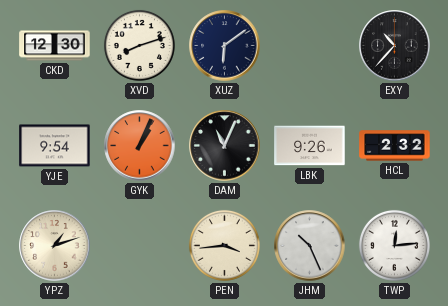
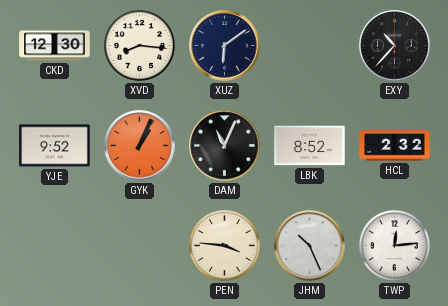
XVD: 8:12 -> 8:16 (139, 45)
YJE: 9:54 -> 9:52 (55, 146)
LBK: 9:26 -> 8:52 (310, 146)
YPZ: 1:12 -> none (55, 246)
PEN: 3:44 -> 3:46 (224, 245)
